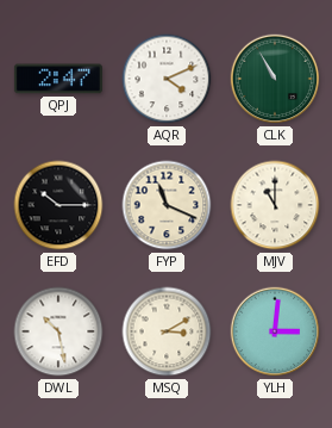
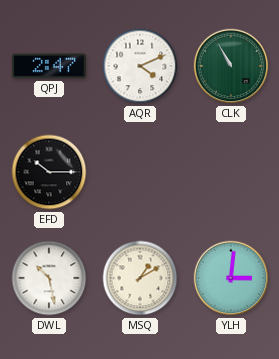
FYP: 11:19 -> none (167, 205)
MJV: 11:00 -> none (275, 205)
MSQ: 3:10 -> 1:10 (140, 278)
